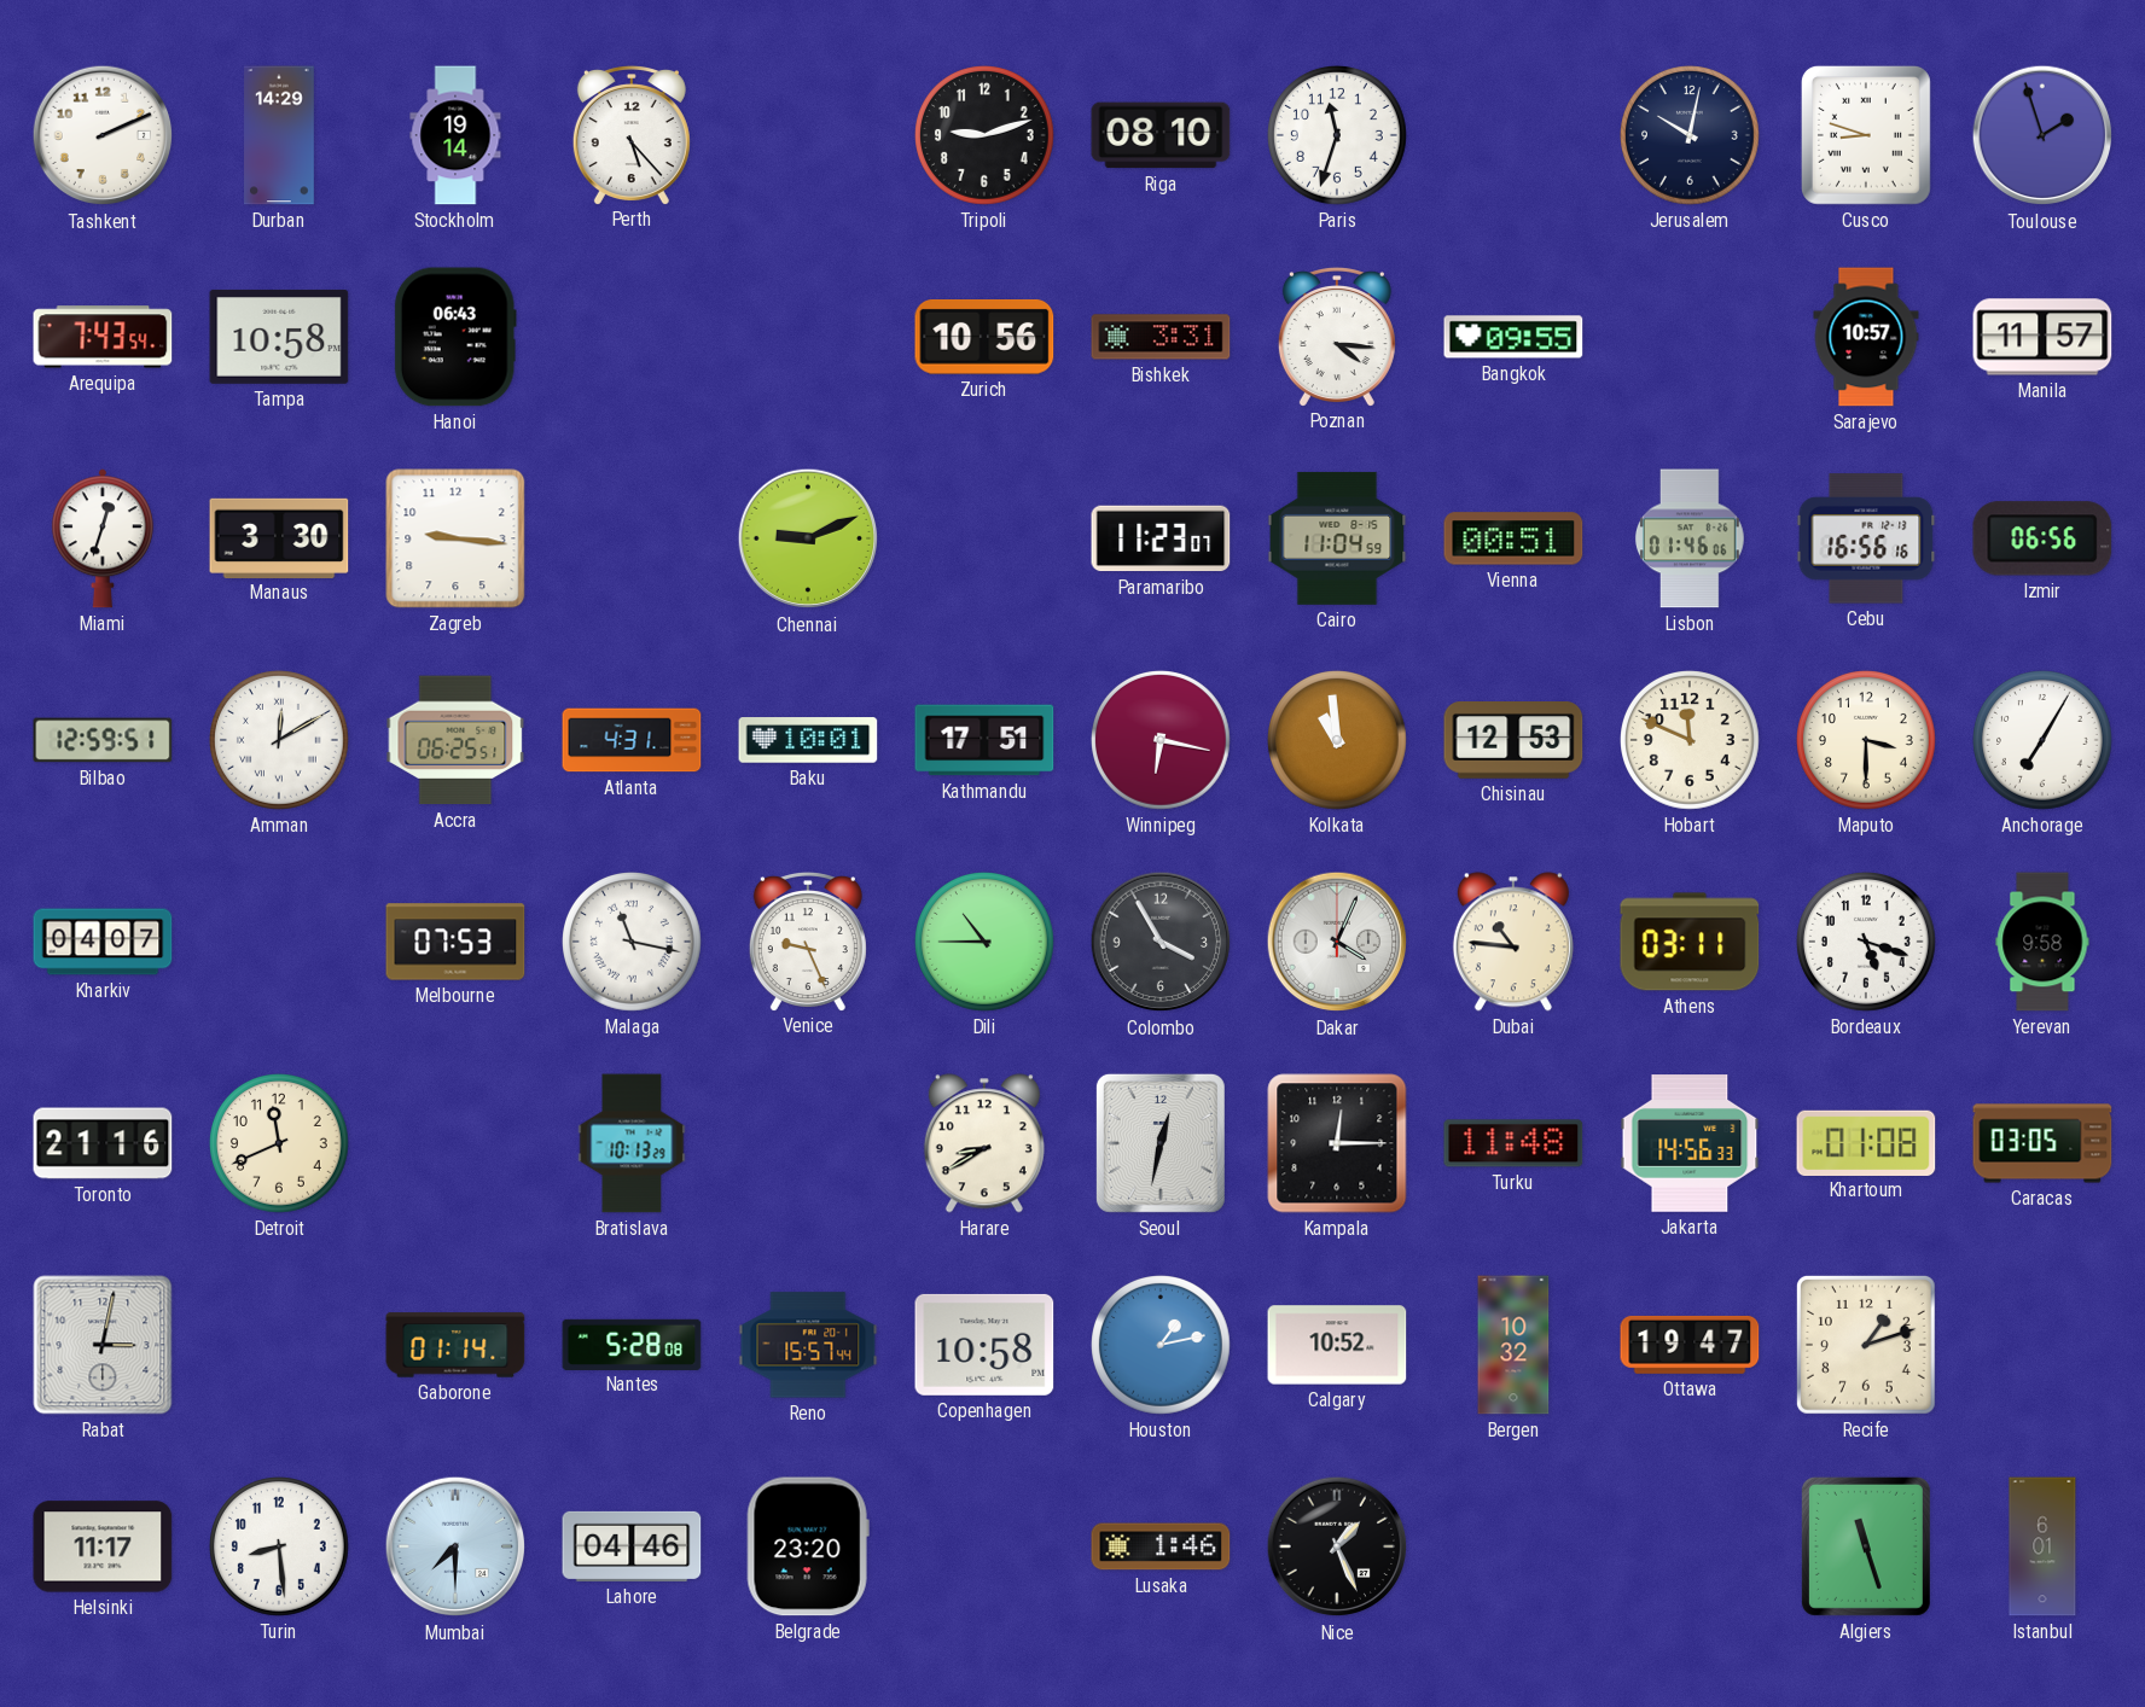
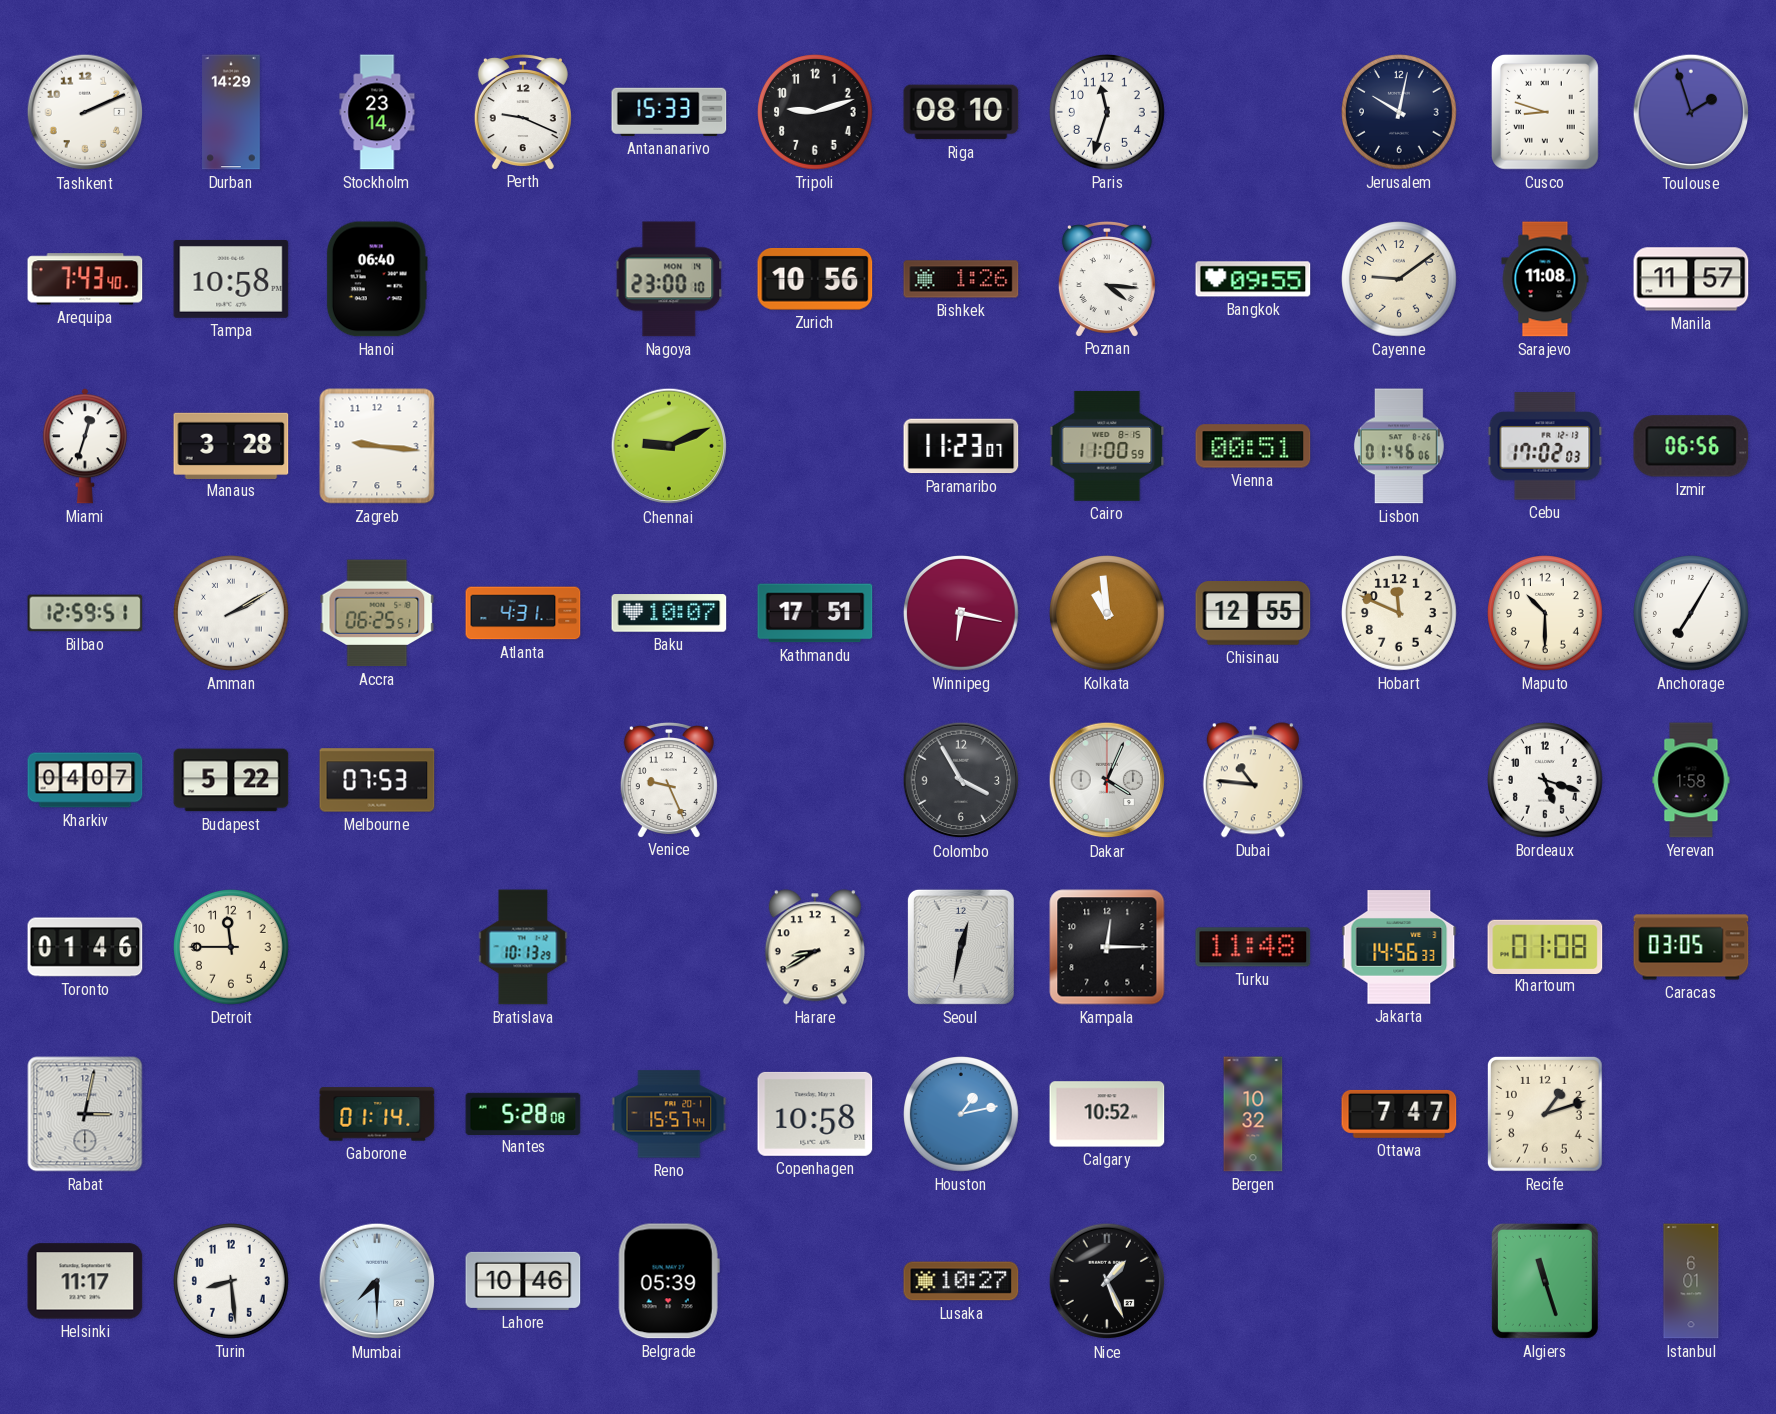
Stockholm: 19:14 -> 23:14 (377, 112)
Perth: 5:23 -> 9:19 (523, 112)
Antananarivo: none -> 15:33 (669, 112)
Arequipa: 7:43:54 -> 7:43:40 (85, 279)
Hanoi: 06:43 -> 06:40 (377, 279)
Nagoya: none -> 23:00 (669, 279)
Bishkek: 3:31 -> 1:26 (961, 279)
Cayenne: none -> 9:09 (1400, 280)
Sarajevo: 10:57 -> 11:08 (1545, 279)
Manaus: 3:30 -> 3:28 (231, 445)
Cairo: 11:04 -> 11:00 (1107, 446)
Cebu: 16:56 -> 17:02 (1545, 446)
Amman: 12:10 -> 2:10 (232, 614)
Baku: 10:01 -> 10:07 (669, 613)
Chisinau: 12:53 -> 12:55 (1253, 613)
Maputo: 3:30 -> 10:30 (1546, 614)
Budapest: none -> 5:22 (231, 780)
Malaga: 11:17 -> none (633, 943)
Dili: 10:45 -> none (986, 943)
Athens: 03:11 -> none (1690, 942)
Yerevan: 9:58 -> 1:58 (1691, 780)
Toronto: 21:16 -> 01:46 (85, 947)
Detroit: 11:41 -> 11:45 (232, 948)
Ottawa: 19:47 -> 7:47 (1399, 1114)
Lahore: 04:46 -> 10:46 (523, 1281)
Belgrade: 23:20 -> 05:39 (669, 1281)
Lusaka: 1:46 -> 10:27 (961, 1281)
